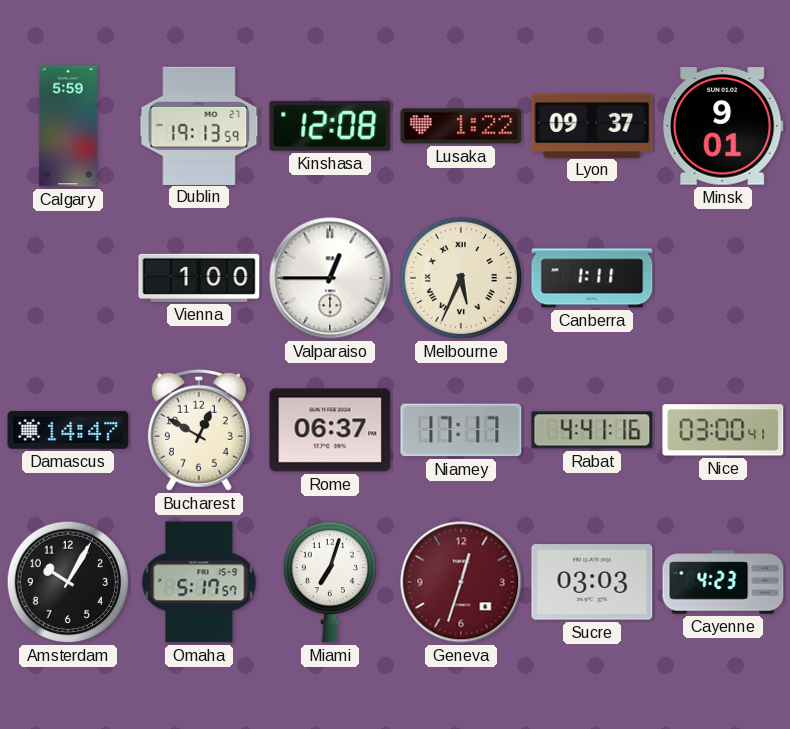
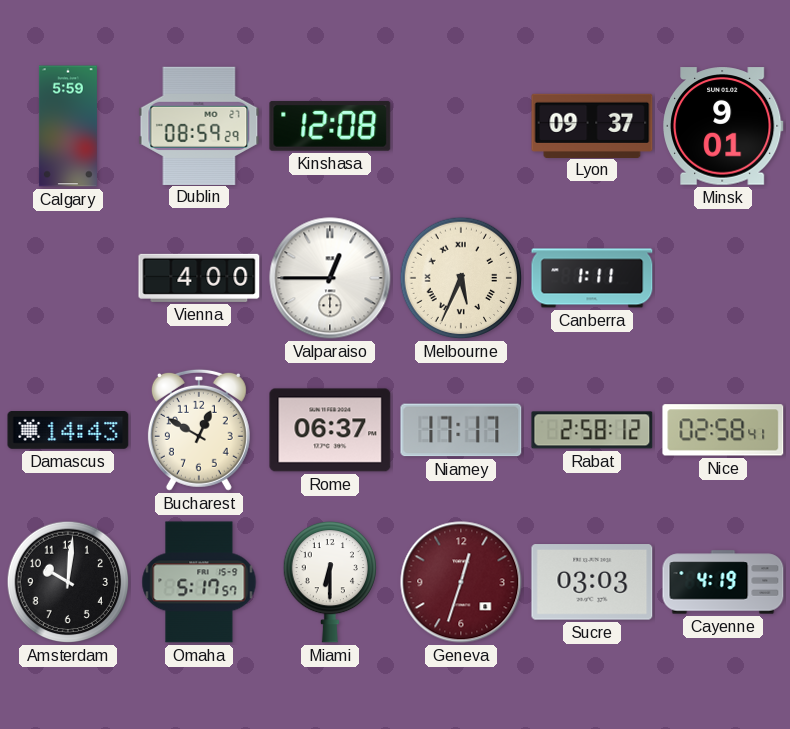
Dublin: 19:13 -> 08:59 (199, 125)
Lusaka: 1:22 -> none (461, 126)
Vienna: 1:00 -> 4:00 (199, 278)
Damascus: 14:47 -> 14:43 (68, 431)
Rabat: 4:41 -> 2:58 (592, 430)
Nice: 03:00 -> 02:58 (723, 430)
Amsterdam: 10:05 -> 10:01 (68, 582)
Miami: 7:03 -> 6:30 (329, 582)
Cayenne: 4:23 -> 4:19 (723, 582)
